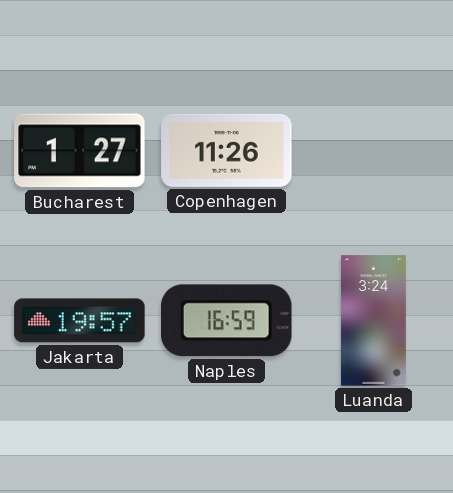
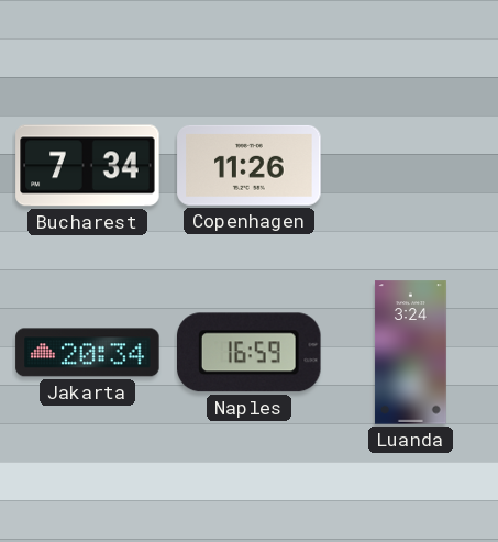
Bucharest: 1:27 -> 7:34 (88, 166)
Jakarta: 19:57 -> 20:34 (88, 353)
